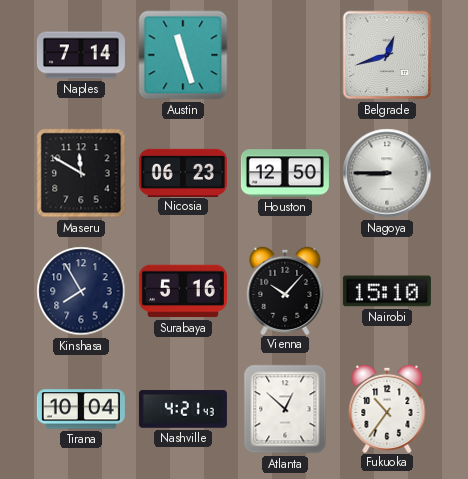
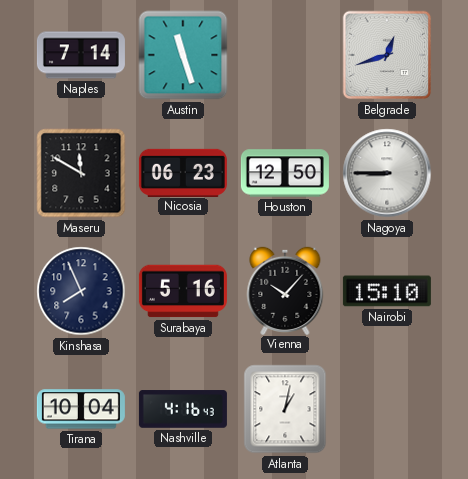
Kinshasa: 7:55 -> 7:56 (81, 291)
Nashville: 4:21 -> 4:16 (183, 409)
Atlanta: 12:52 -> 1:02 (285, 409)
Fukuoka: 10:36 -> none (387, 408)
